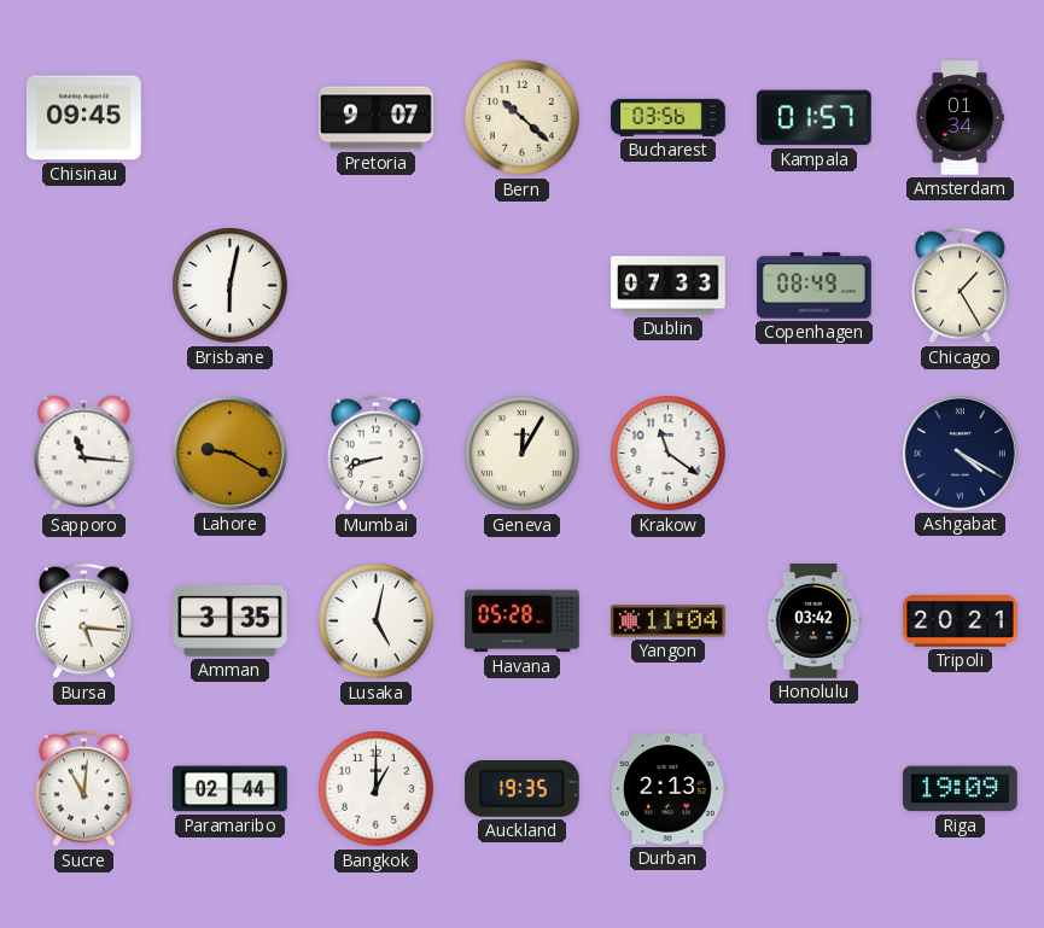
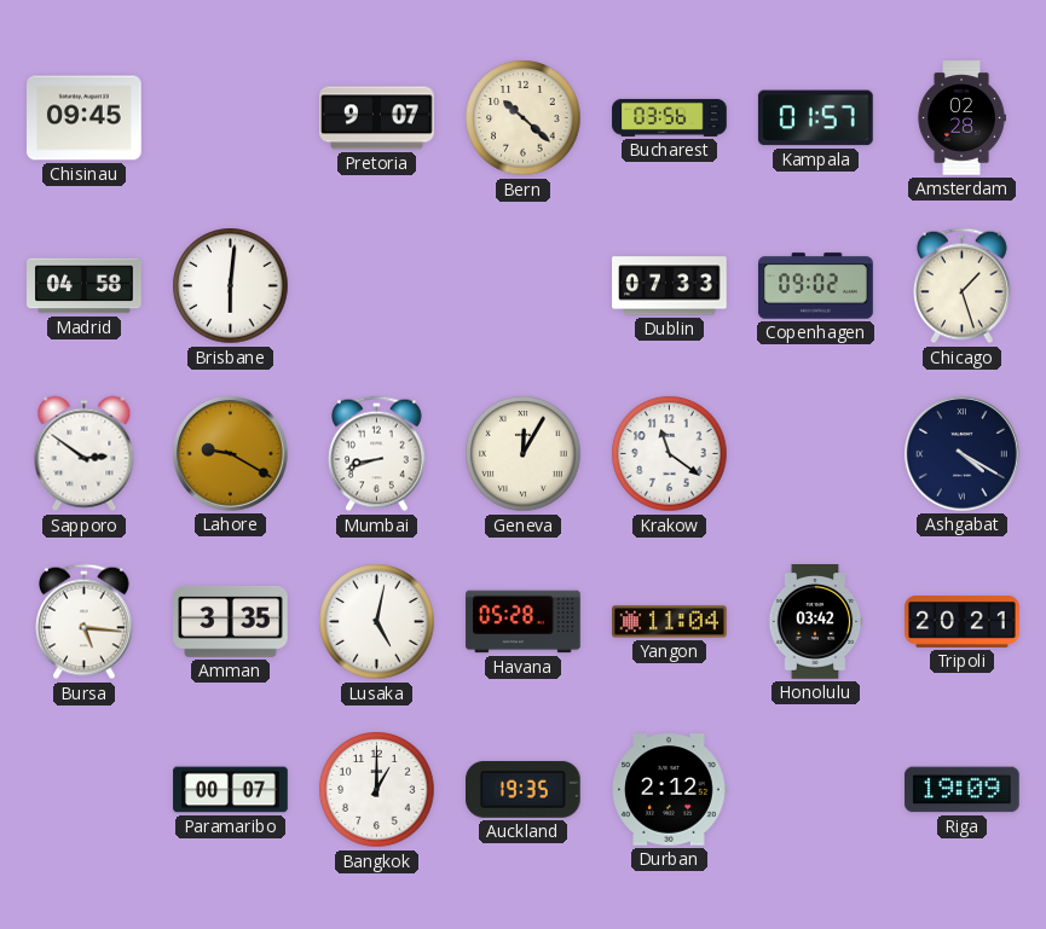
Amsterdam: 01:34 -> 02:28 (961, 118)
Madrid: none -> 04:58 (85, 286)
Brisbane: 6:02 -> 6:01 (231, 286)
Copenhagen: 08:49 -> 09:02 (816, 286)
Chicago: 1:25 -> 1:27 (963, 286)
Sapporo: 11:16 -> 2:51 (85, 454)
Sucre: 11:01 -> none (84, 789)
Paramaribo: 02:44 -> 00:07 (231, 790)
Durban: 2:13 -> 2:12 (669, 790)
